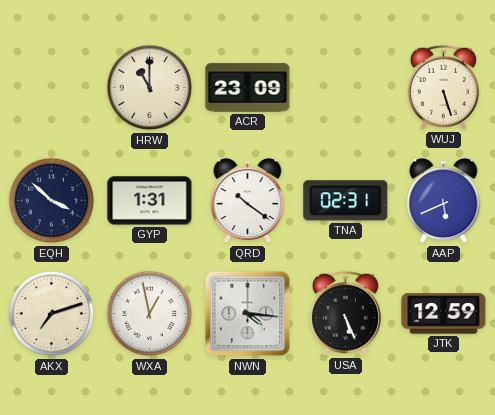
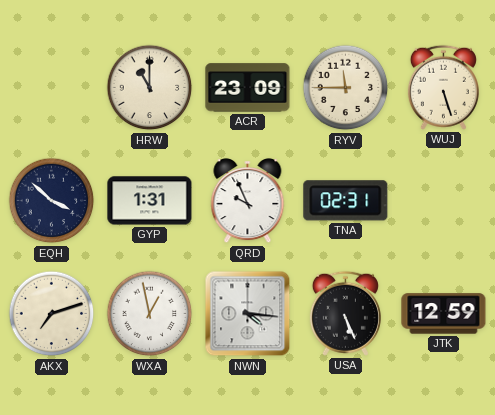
RYV: none -> 11:45 (346, 88)
QRD: 10:21 -> 9:56 (248, 201)
AAP: 5:41 -> none (444, 201)
